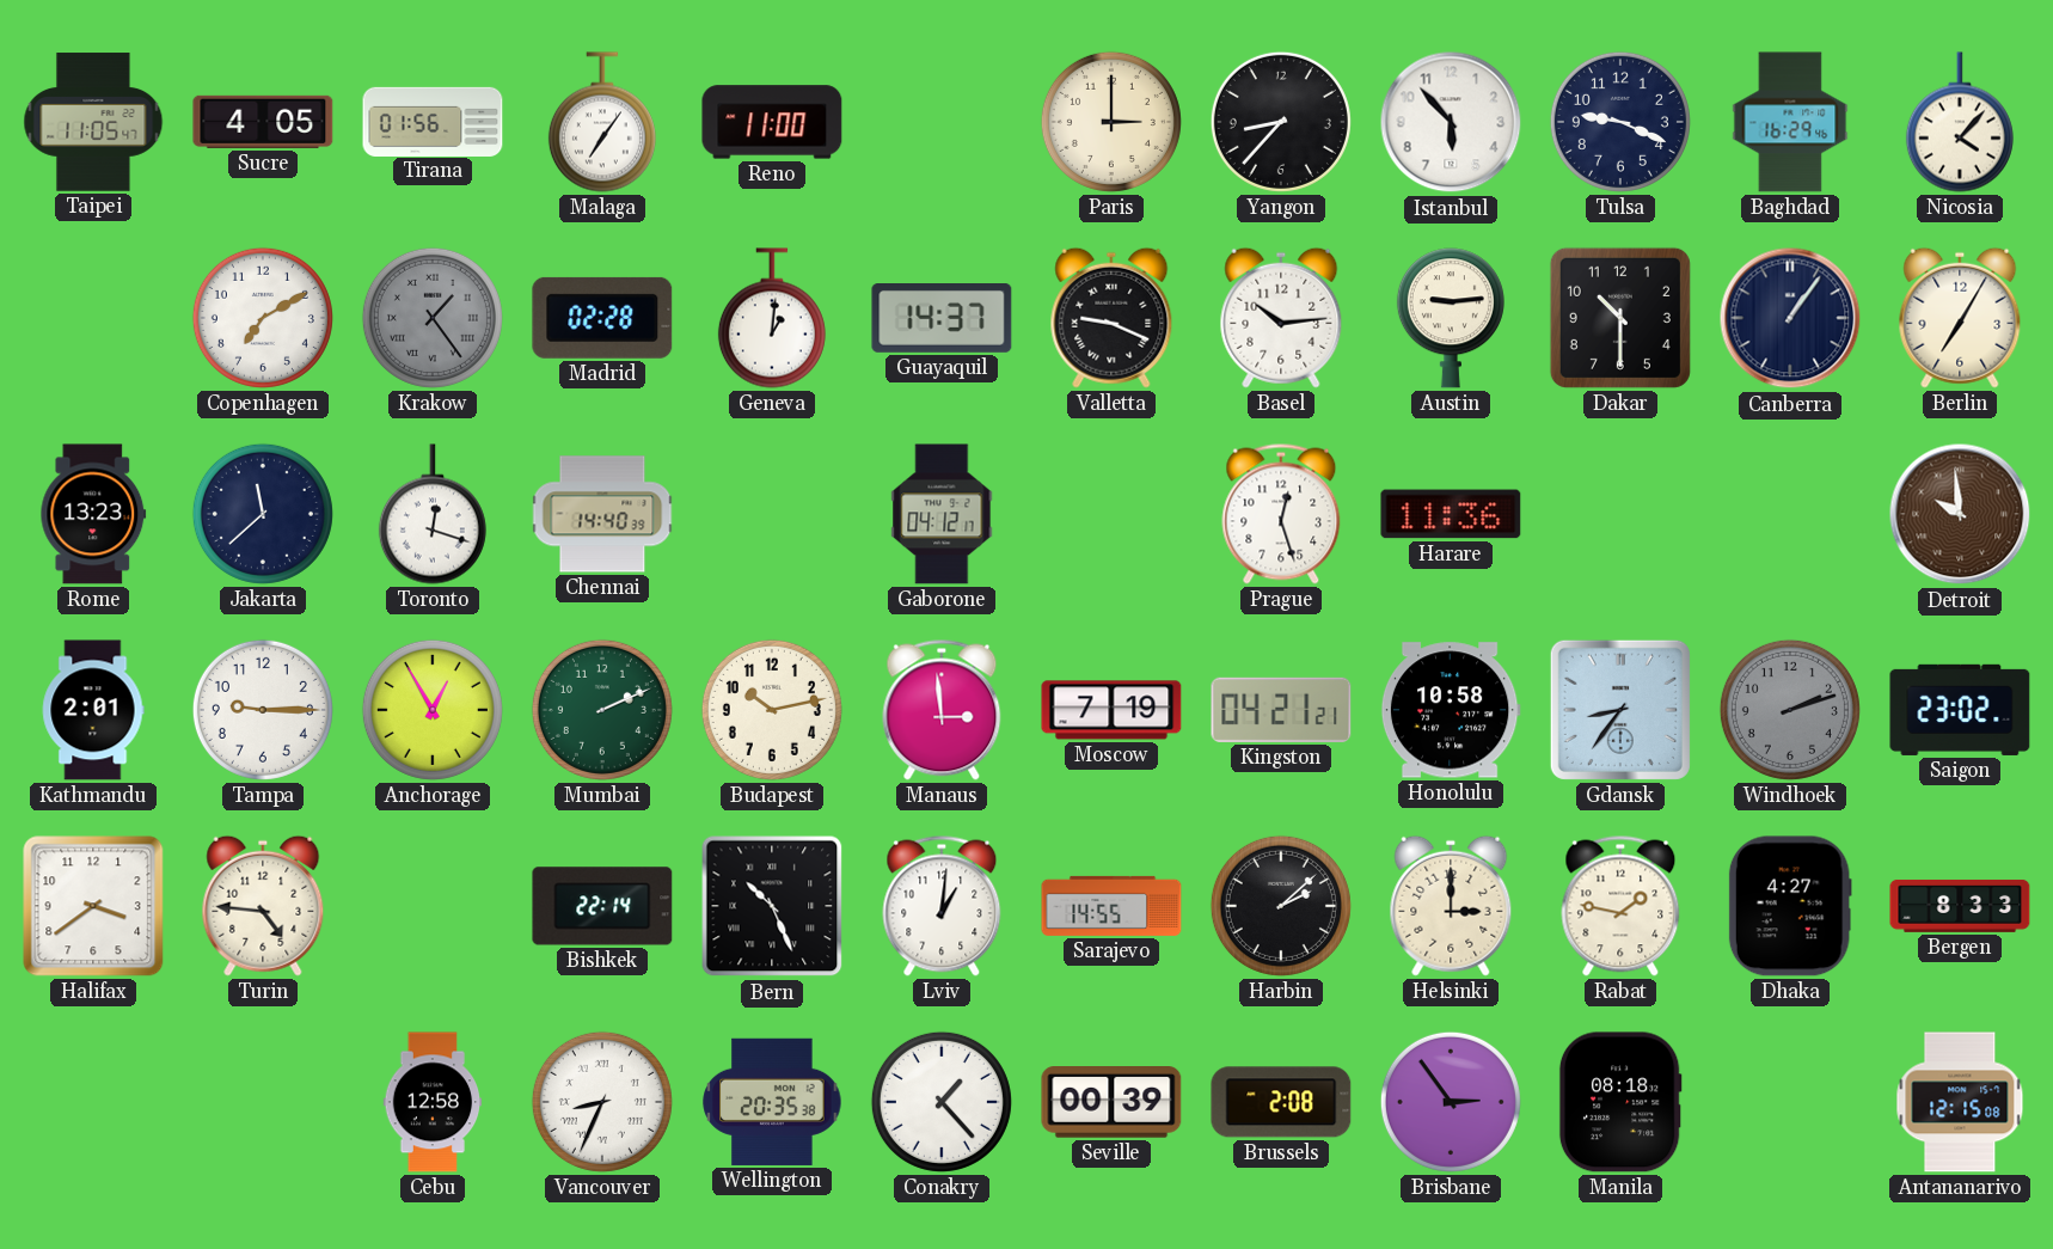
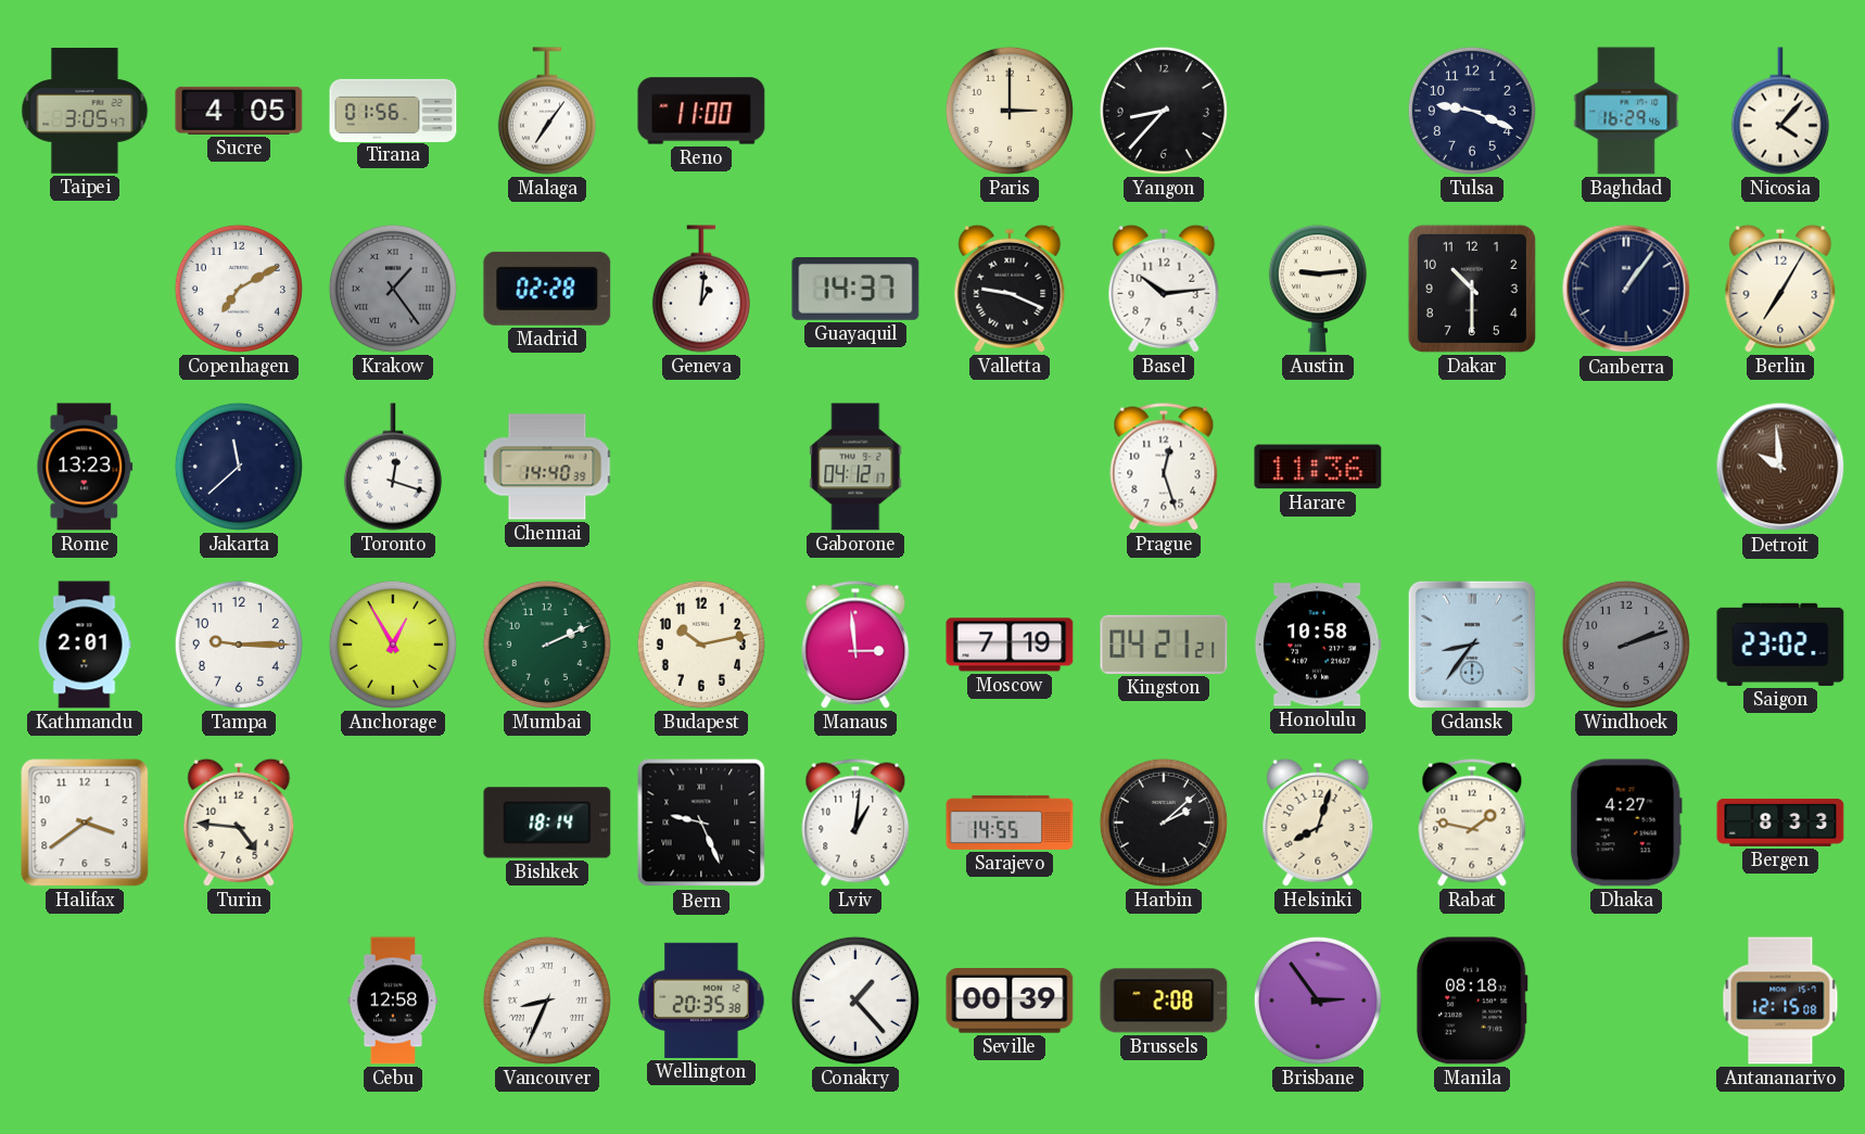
Taipei: 11:05 -> 3:05 (85, 111)
Istanbul: 5:53 -> none (1451, 122)
Bishkek: 22:14 -> 18:14 (547, 823)
Bern: 10:26 -> 9:26 (701, 823)
Helsinki: 3:00 -> 8:03 (1318, 823)
